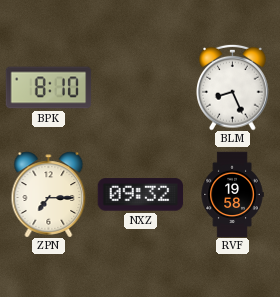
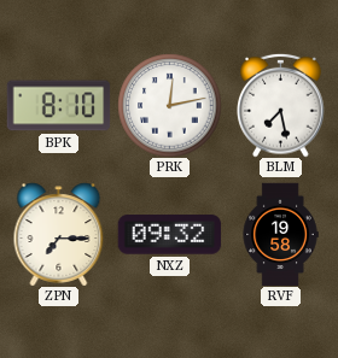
PRK: none -> 12:13 (169, 105)
BLM: 8:26 -> 7:28 (281, 105)
